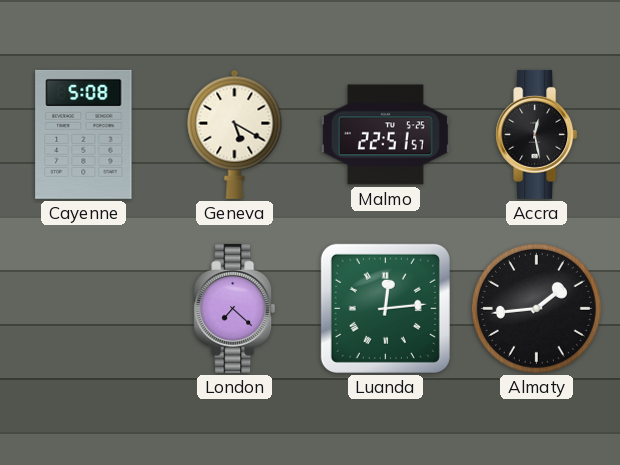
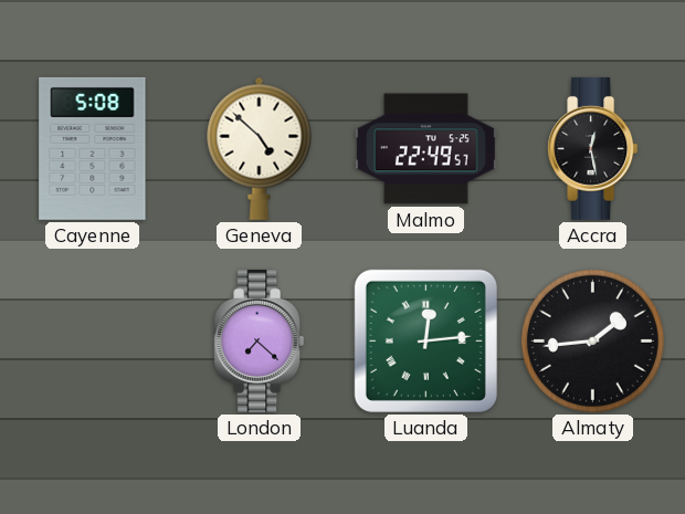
Geneva: 5:20 -> 4:52 (260, 148)
Malmo: 22:51 -> 22:49 (425, 149)
